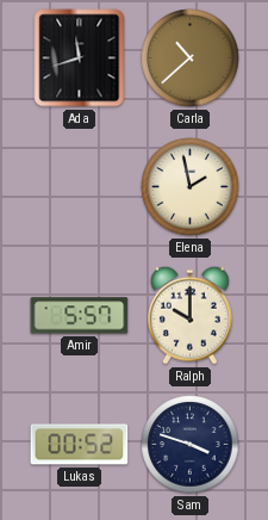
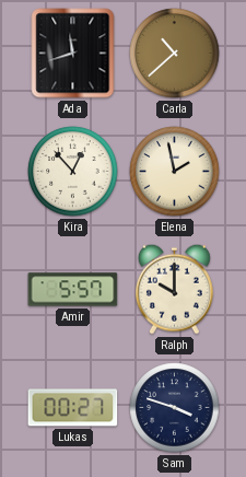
Kira: none -> 12:53 (73, 172)
Lukas: 00:52 -> 00:27 (73, 408)
